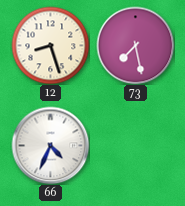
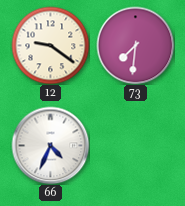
12: 8:27 -> 9:21 (50, 45)
73: 7:28 -> 7:31 (135, 45)
